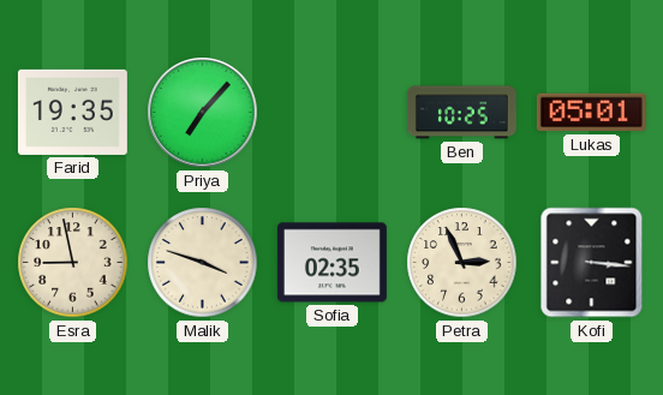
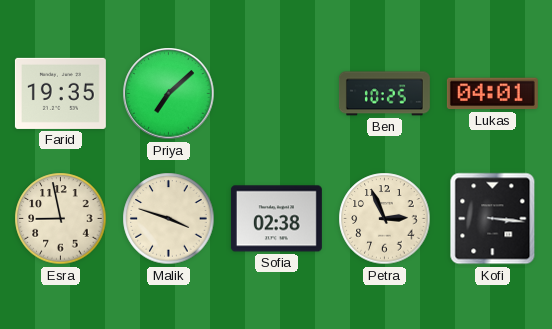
Priya: 7:07 -> 7:08 (169, 94)
Lukas: 05:01 -> 04:01 (492, 94)
Sofia: 02:35 -> 02:38 (276, 219)
